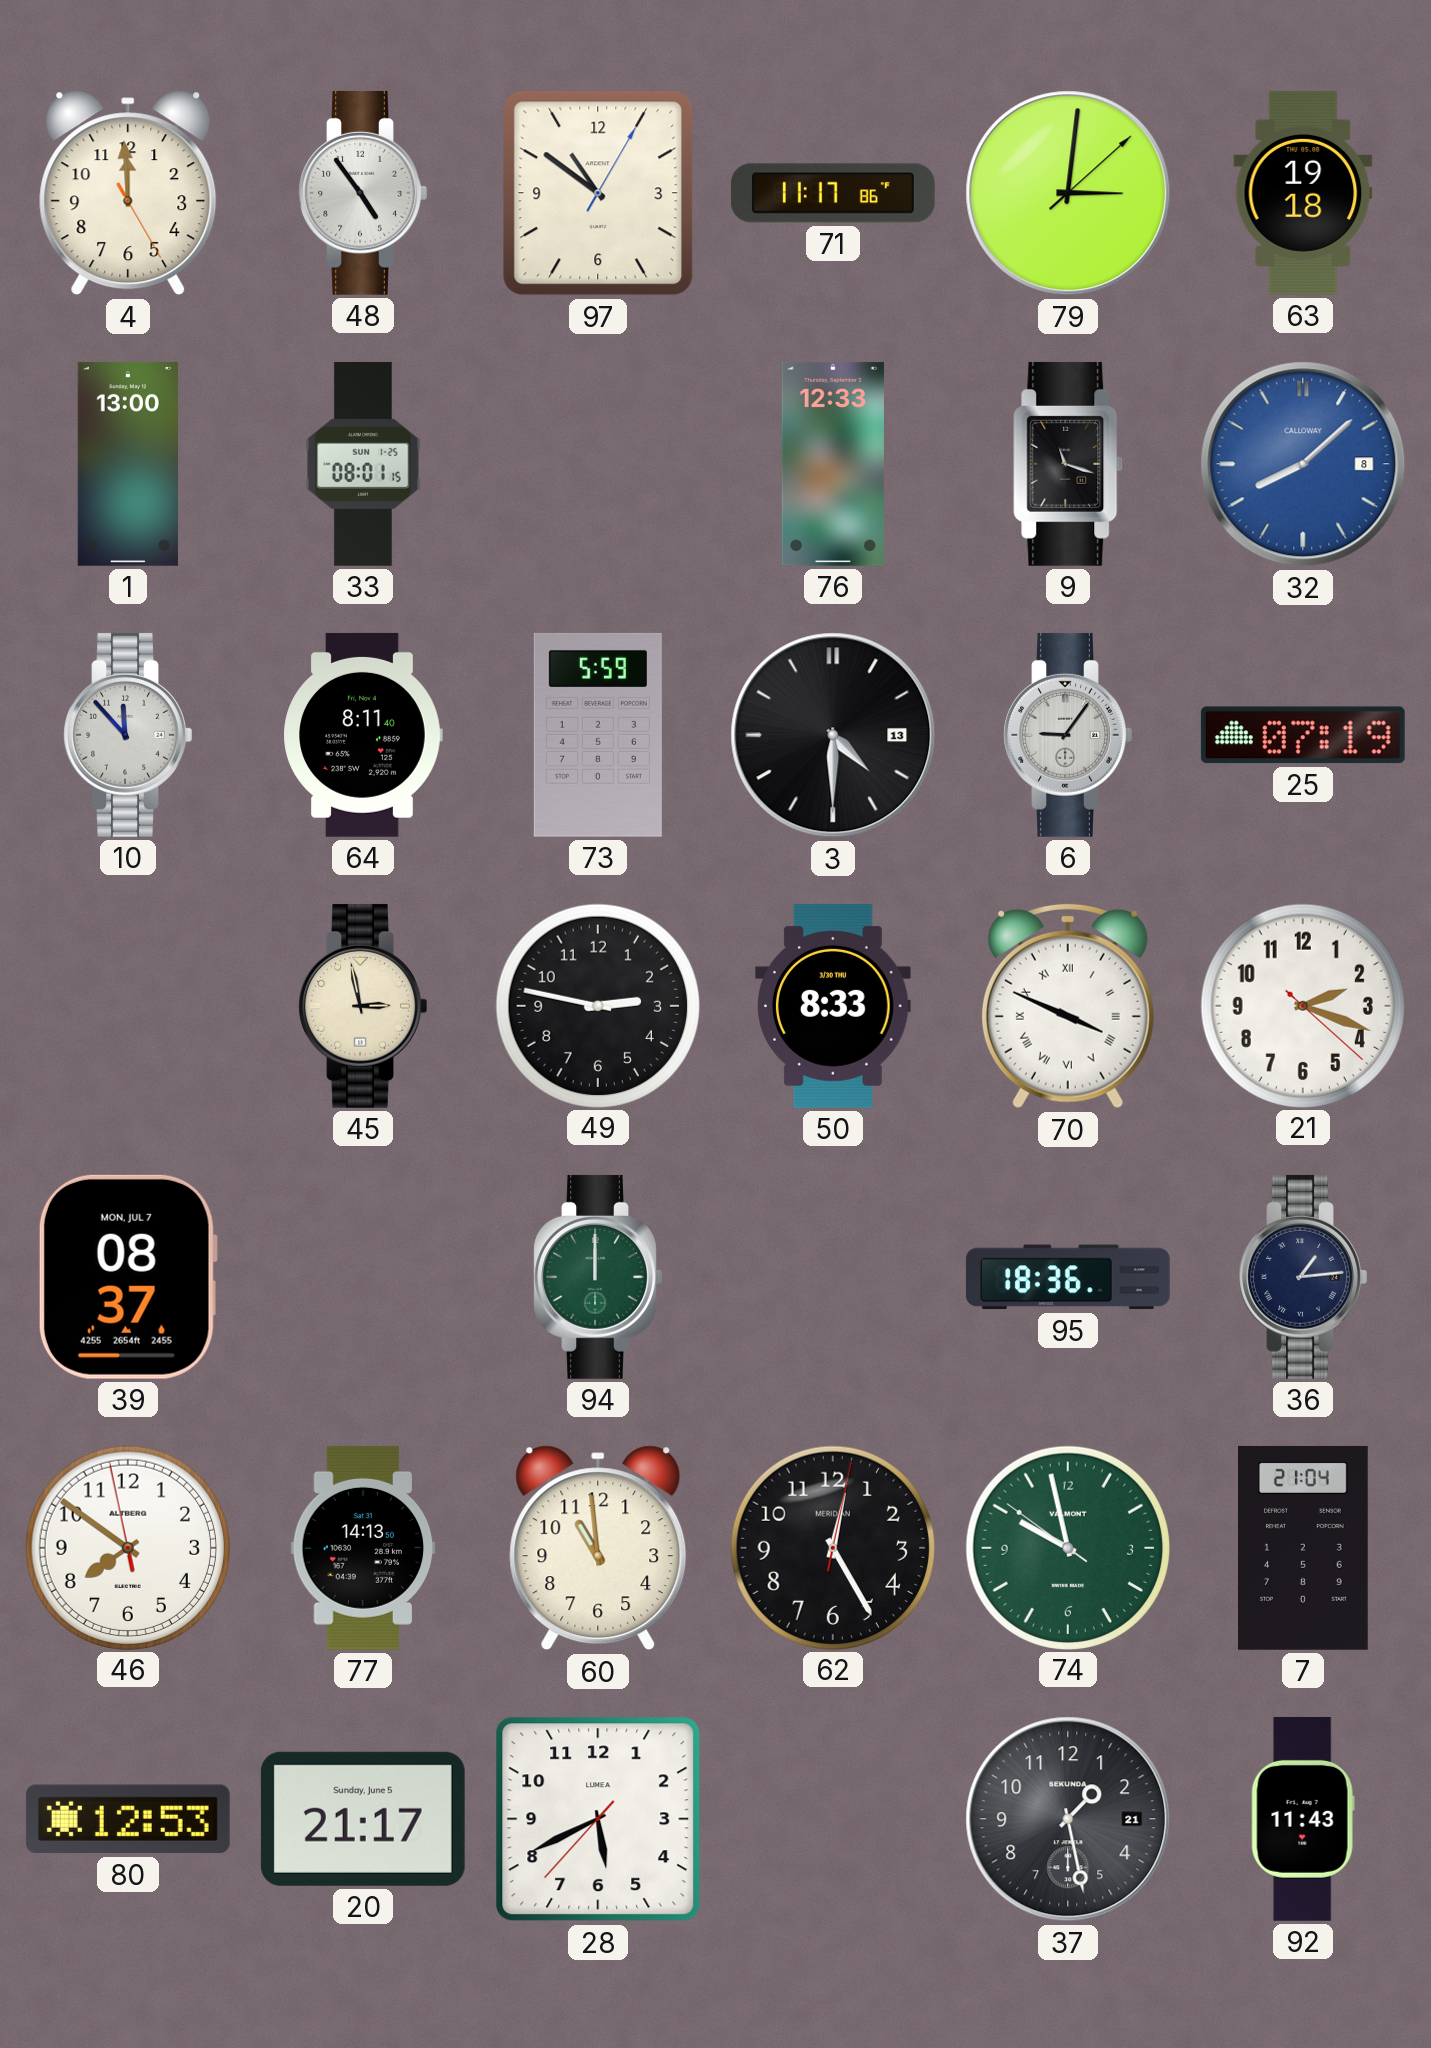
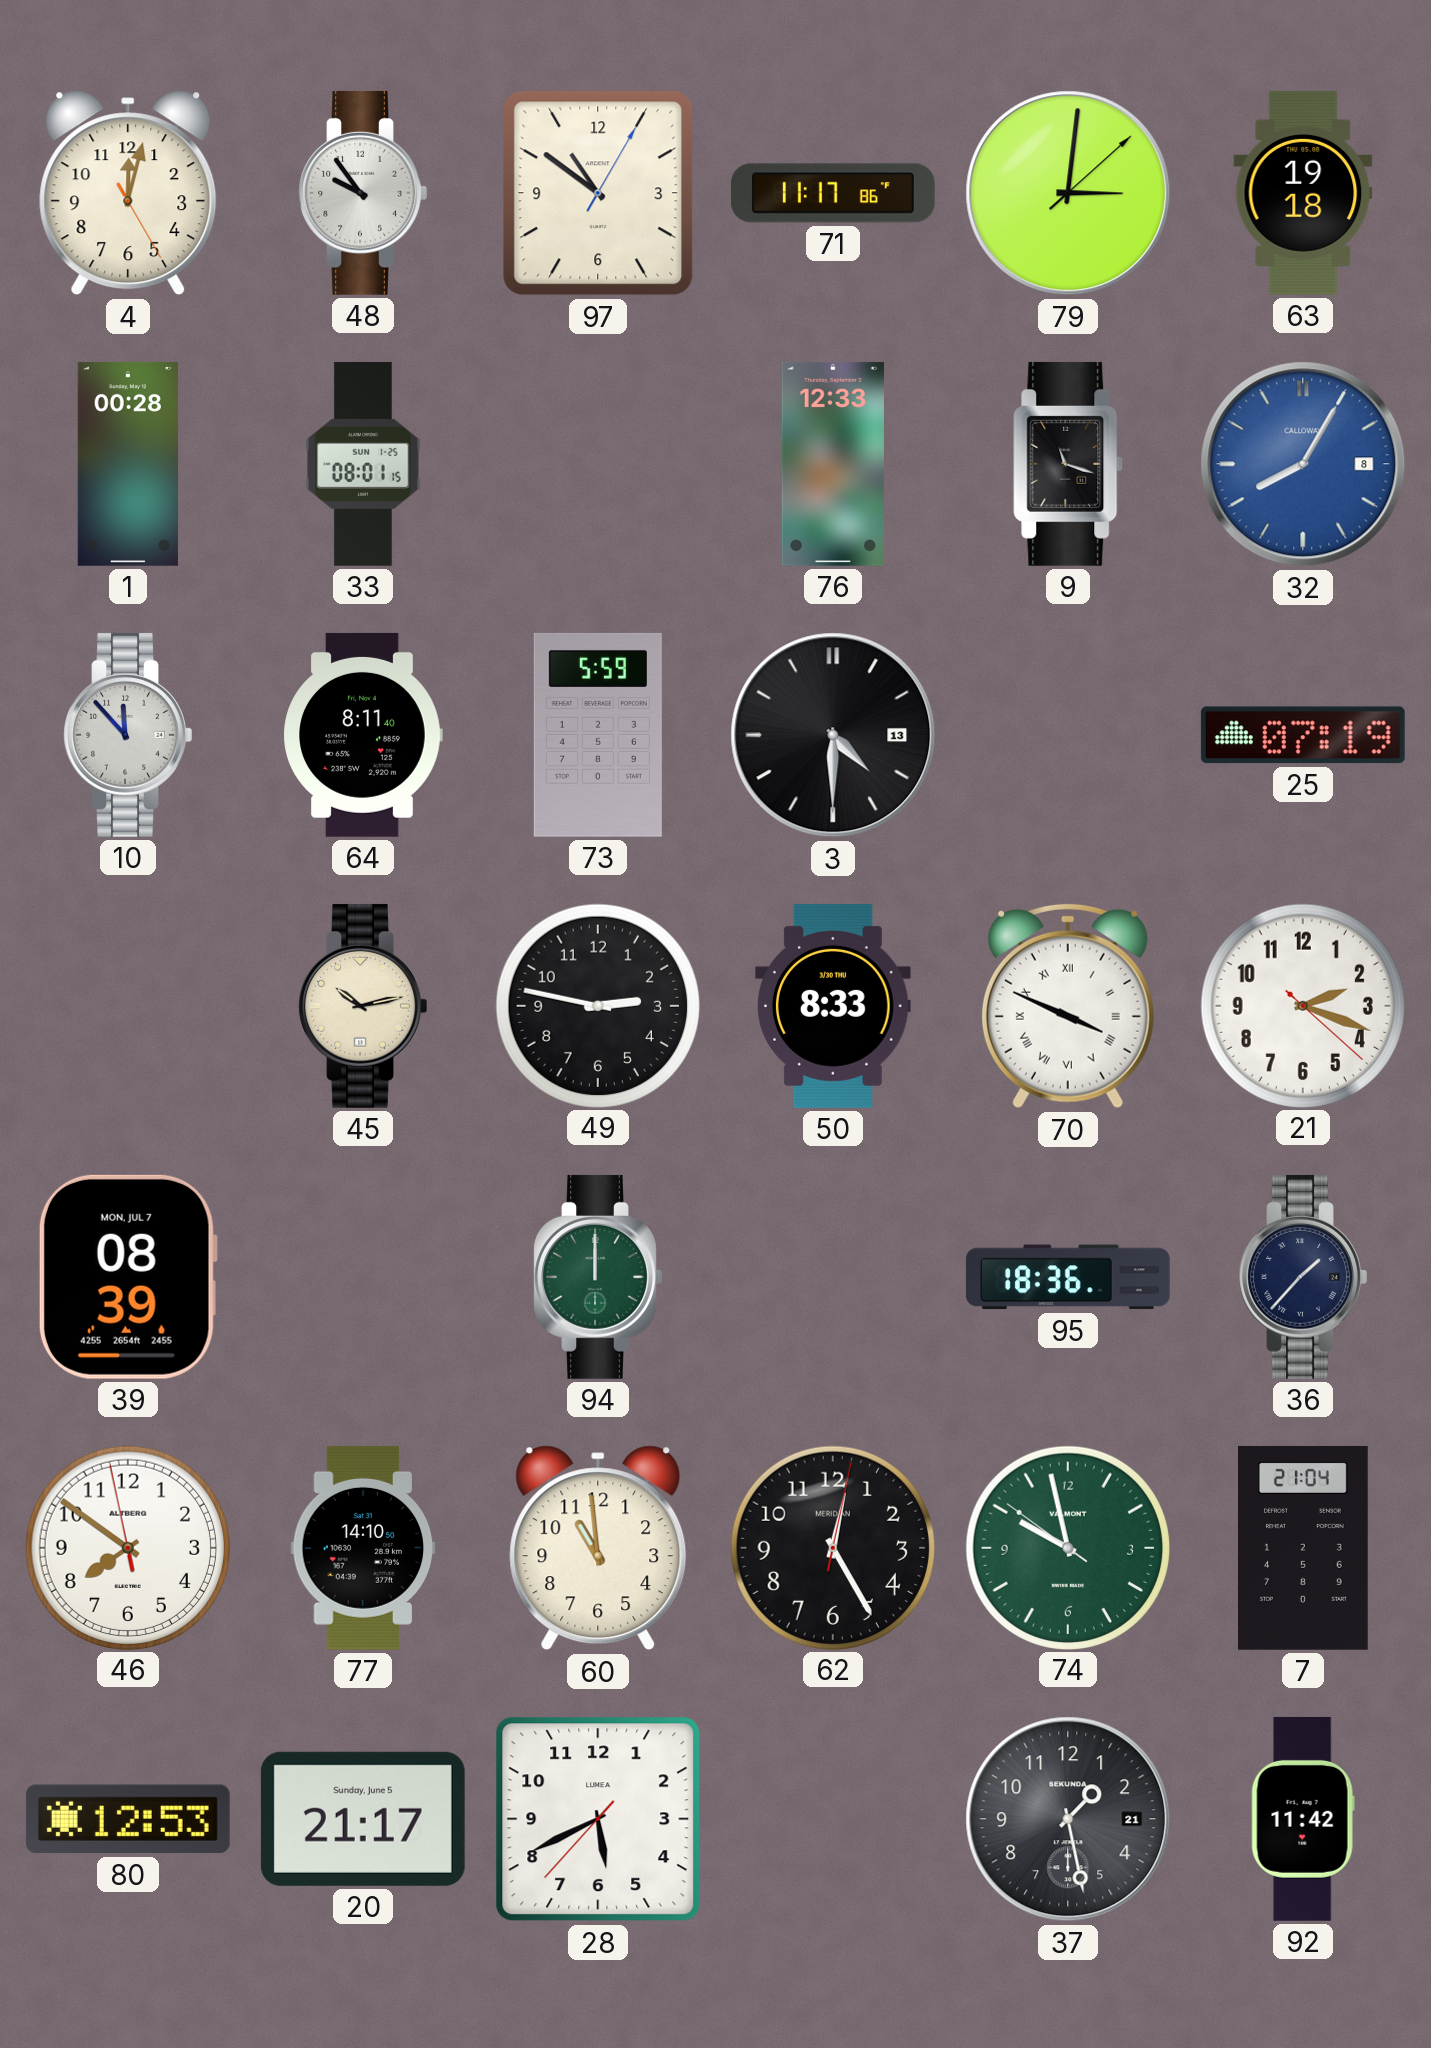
4: 11:59 -> 12:02 (128, 193)
48: 4:54 -> 9:54 (363, 193)
1: 13:00 -> 00:28 (128, 464)
32: 8:08 -> 8:05 (1303, 464)
6: 9:06 -> none (1068, 735)
45: 2:58 -> 10:13 (363, 1006)
39: 08:37 -> 08:39 (128, 1277)
36: 1:14 -> 1:37 (1303, 1277)
77: 14:13 -> 14:10 (363, 1548)
92: 11:43 -> 11:42 (1303, 1819)
